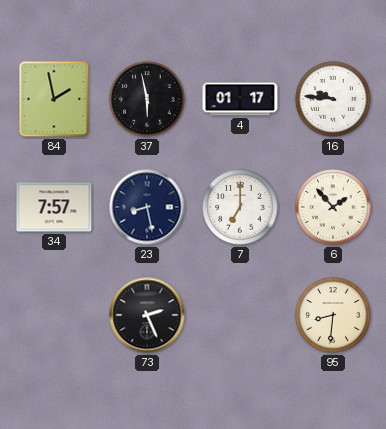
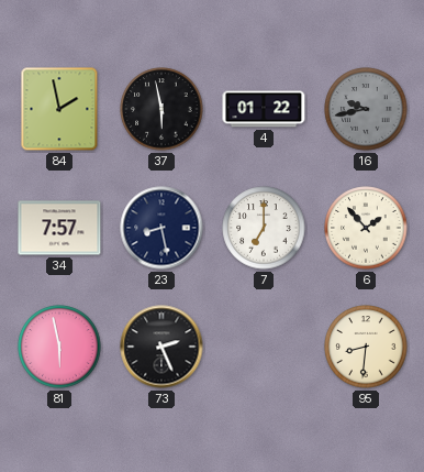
4: 01:17 -> 01:22 (264, 109)
16: 9:46 -> 9:43 (366, 109)
16 dial: white -> grey (366, 109)
81: none -> 5:58 (59, 347)
